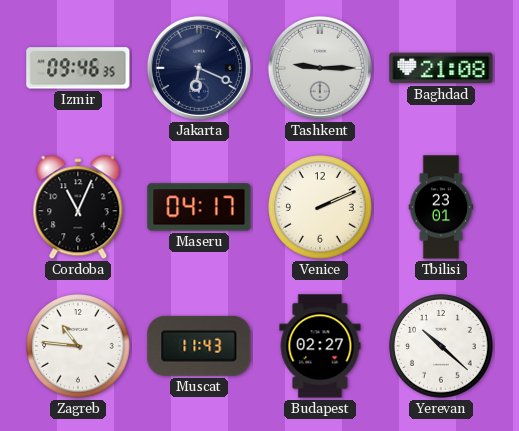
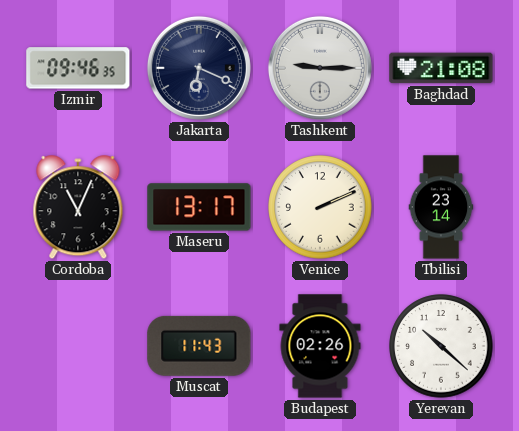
Maseru: 04:17 -> 13:17 (199, 207)
Tbilisi: 23:01 -> 23:14 (441, 207)
Zagreb: 10:46 -> none (78, 346)
Budapest: 02:27 -> 02:26 (320, 346)
